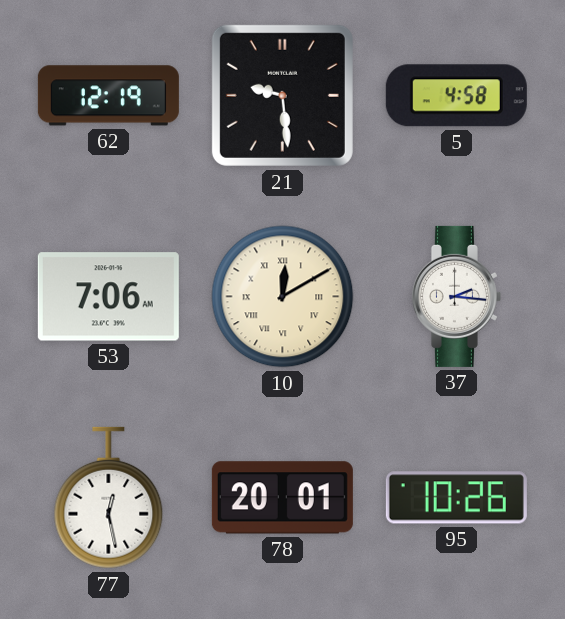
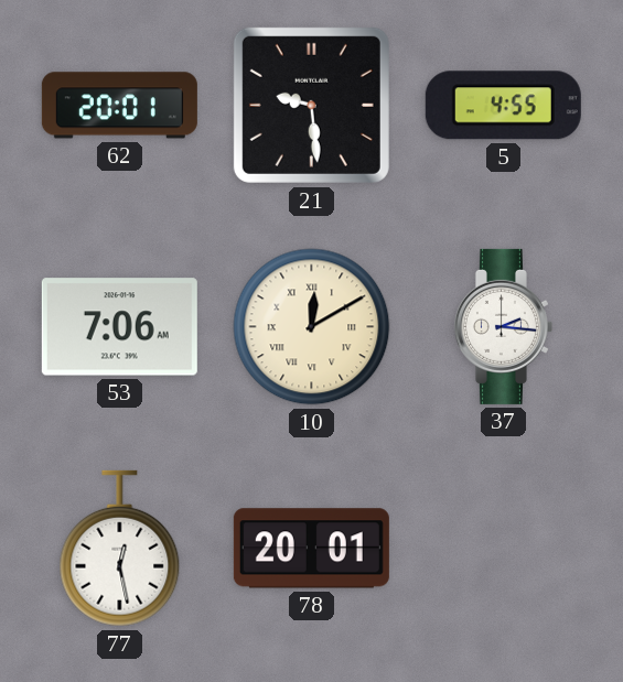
62: 12:19 -> 20:01 (119, 106)
5: 4:58 -> 4:55 (503, 106)
95: 10:26 -> none (456, 498)
